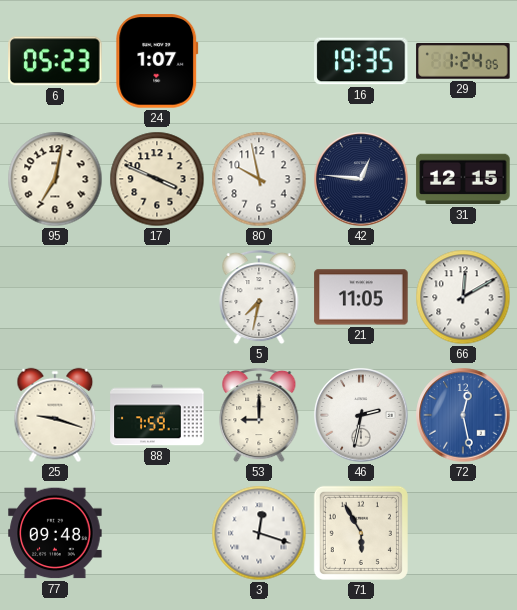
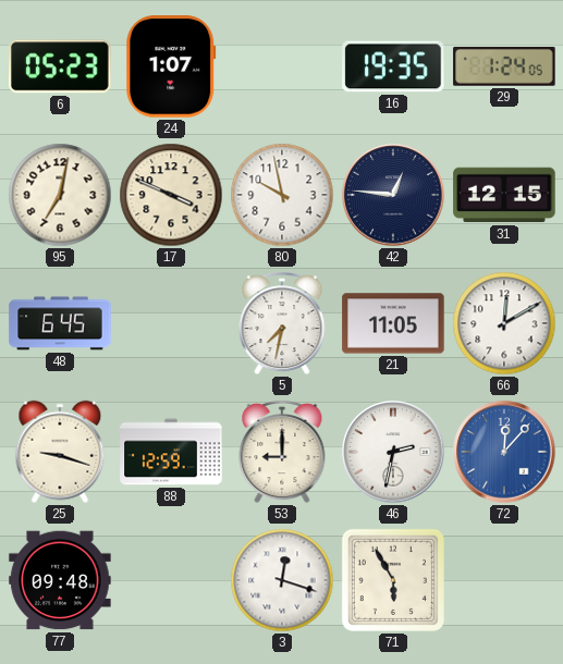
48: none -> 6:45 (60, 323)
88: 7:59 -> 12:59 (171, 452)
72: 12:28 -> 12:07 (504, 452)
